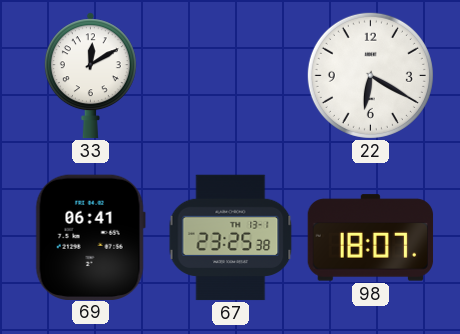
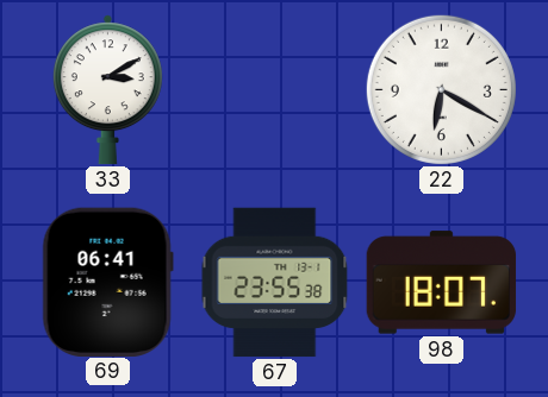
33: 12:10 -> 3:10 (107, 90)
67: 23:25 -> 23:55 (275, 283)
